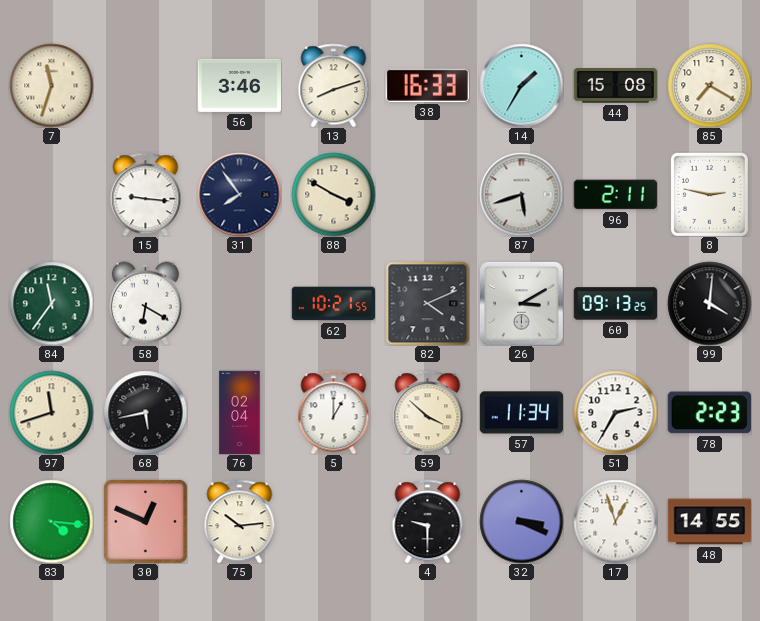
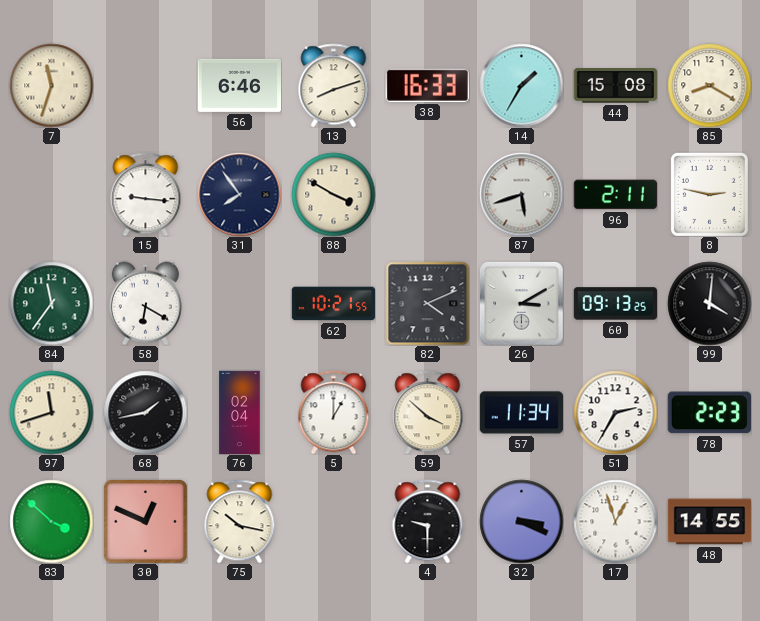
56: 3:46 -> 6:46 (239, 85)
85: 7:20 -> 8:20 (709, 85)
68: 5:43 -> 1:43 (145, 412)
83: 4:16 -> 3:52 (51, 521)
75: 10:14 -> 10:17 (240, 521)
